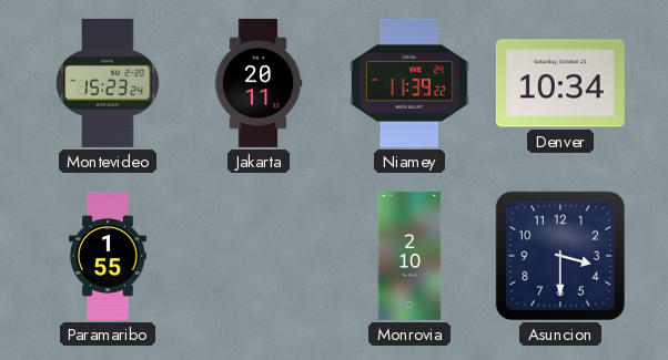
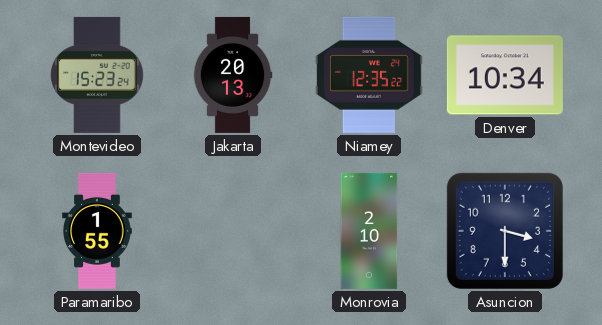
Jakarta: 20:11 -> 20:13 (233, 75)
Niamey: 11:39 -> 12:35 (369, 75)
